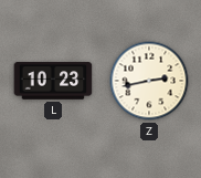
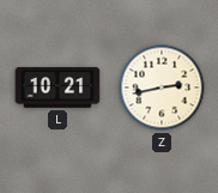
L: 10:23 -> 10:21 (57, 88)
